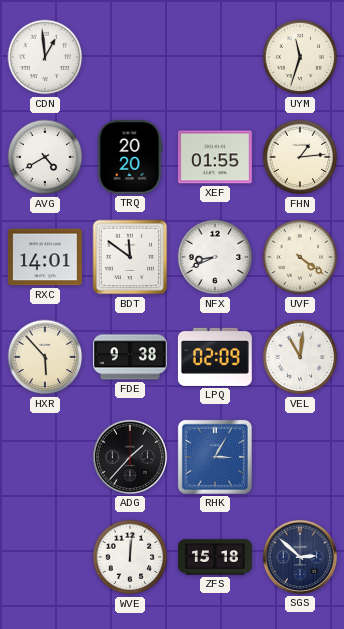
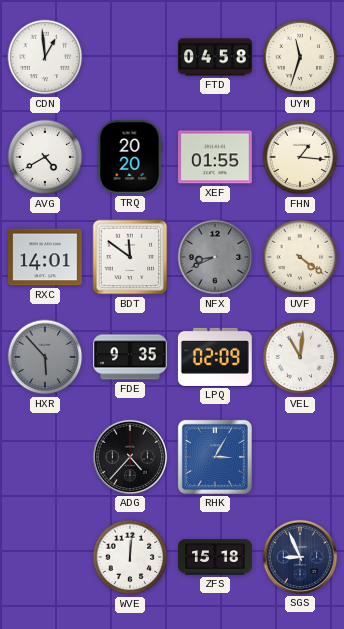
FTD: none -> 04:58 (216, 57)
FHN: 1:14 -> 1:16 (300, 157)
NFX dial: white -> grey (215, 257)
HXR dial: cream -> grey (45, 357)
FDE: 9:38 -> 9:35 (131, 357)
ADG: 1:37 -> 4:37 (130, 457)
SGS: 2:52 -> 8:56 (300, 557)
